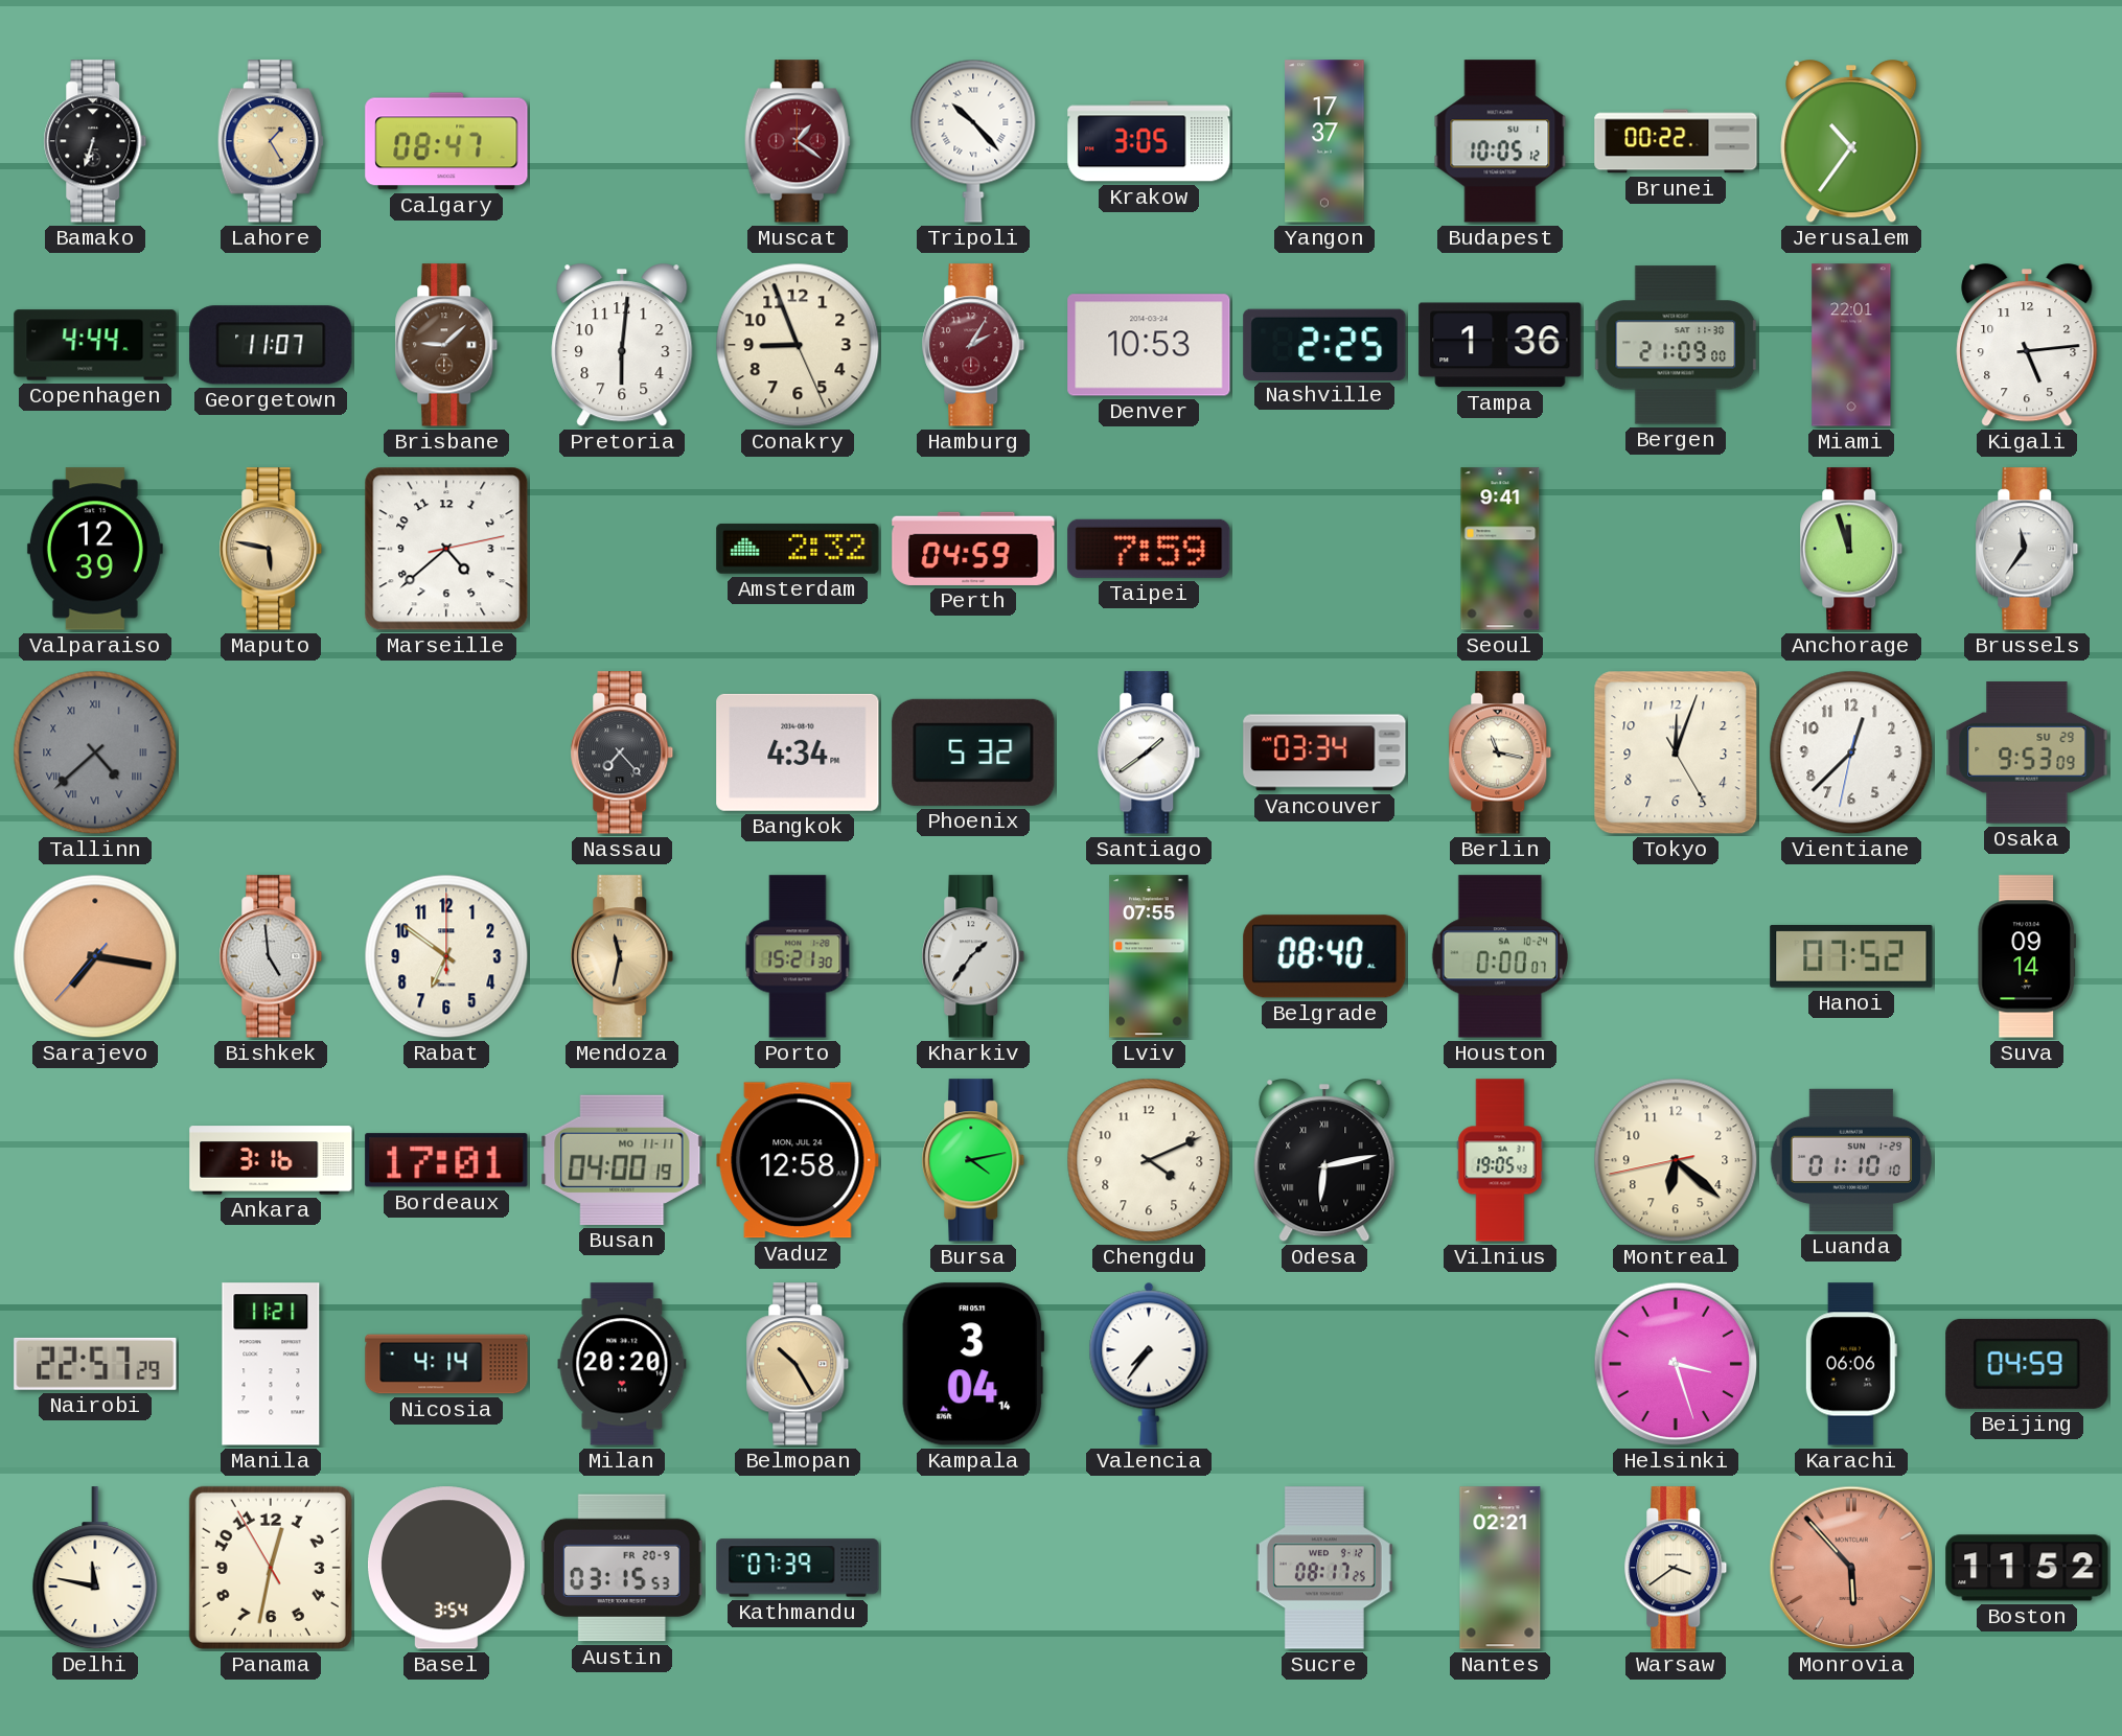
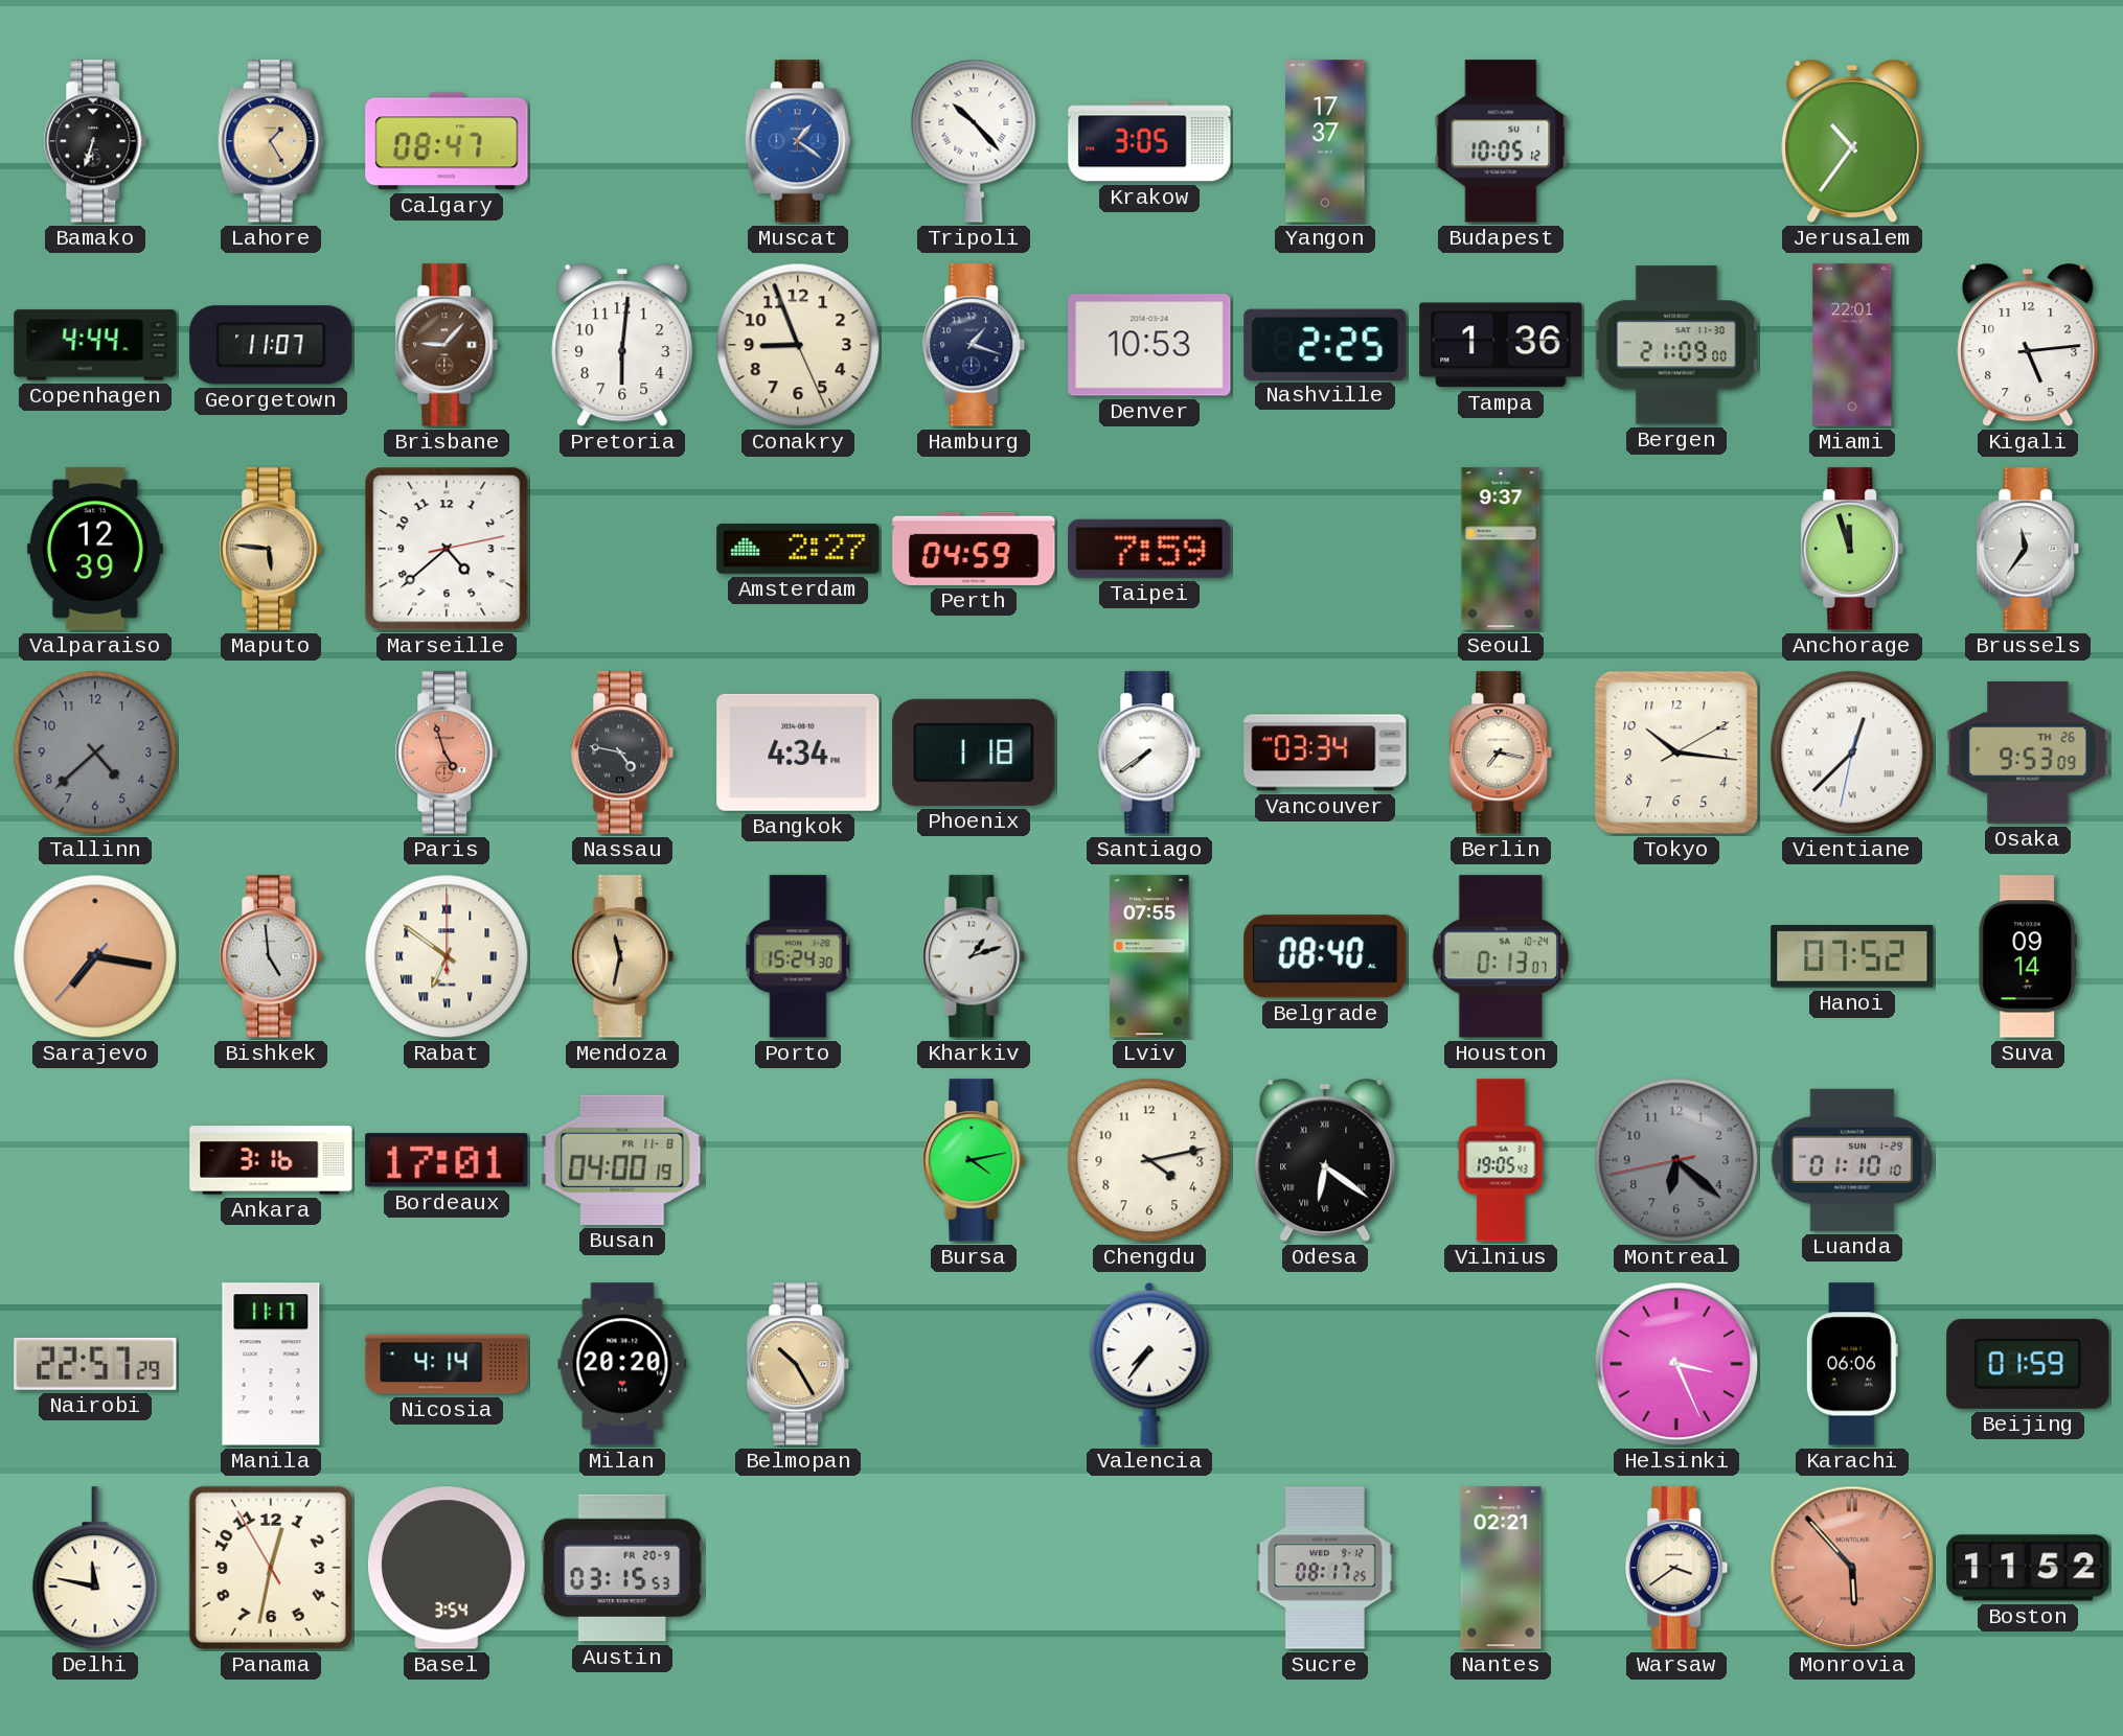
Muscat dial: burgundy -> blue (798, 141)
Brunei: 00:22 -> none (1676, 141)
Brisbane: 9:08 -> 9:07 (447, 345)
Hamburg: 2:05 -> 1:18 (974, 345)
Hamburg dial: burgundy -> navy (974, 345)
Maputo: 5:47 -> 5:46 (271, 549)
Amsterdam: 2:32 -> 2:27 (798, 549)
Seoul: 9:41 -> 9:37 (1501, 549)
Tallinn numerals: Roman -> Arabic (95, 753)
Paris: none -> 4:57 (447, 753)
Nassau: 7:23 -> 4:47 (622, 753)
Phoenix: 5:32 -> 1:18 (974, 753)
Santiago: 1:39 -> 7:39 (1149, 753)
Berlin: 11:17 -> 7:17 (1501, 753)
Tokyo: 12:03 -> 10:16 (1676, 753)
Vientiane numerals: Arabic -> Roman (1852, 753)
Osaka date: SU 29 -> TH 26 (2028, 753)
Rabat numerals: Arabic -> Roman (447, 956)
Porto: 15:21 -> 15:24 (798, 956)
Kharkiv: 1:36 -> 1:12 (974, 956)
Houston: 0:00 -> 0:13 (1501, 956)
Busan date: MO 11-11 -> FR 11-8 (622, 1160)
Vaduz: 12:58 -> none (798, 1160)
Chengdu: 4:11 -> 4:13 (1149, 1160)
Odesa: 6:13 -> 6:21 (1325, 1161)
Montreal dial: cream -> grey (1676, 1160)
Manila: 11:21 -> 11:17 (271, 1364)
Kampala: 3:04 -> none (973, 1364)
Helsinki: 3:27 -> 3:26 (1676, 1364)
Beijing: 04:59 -> 01:59 (2028, 1364)
Kathmandu: 07:39 -> none (798, 1568)
